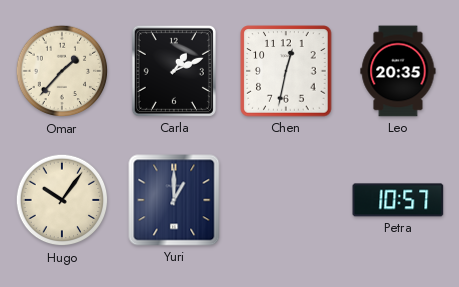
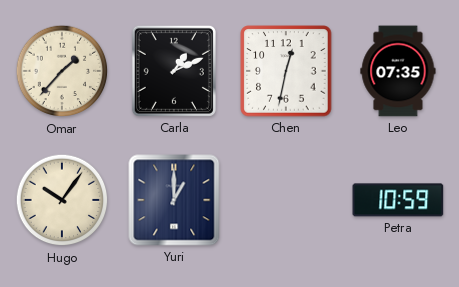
Leo: 20:35 -> 07:35 (398, 71)
Petra: 10:57 -> 10:59 (398, 200)
